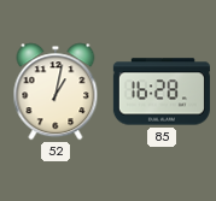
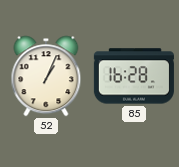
52: 1:02 -> 1:04 (46, 76)
